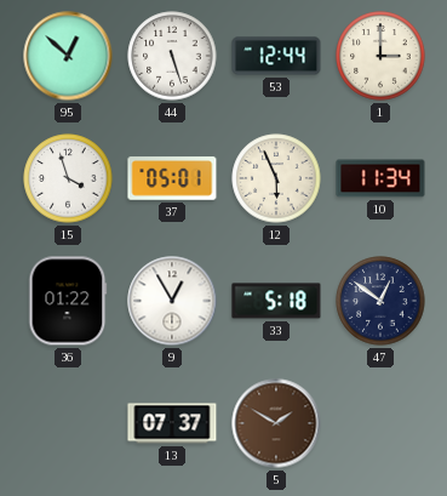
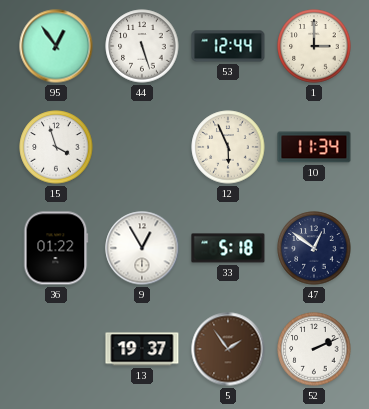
95: 12:52 -> 12:54 (56, 46)
37: 05:01 -> none (172, 178)
13: 07:37 -> 19:37 (142, 349)
5: 1:50 -> 1:54 (228, 349)
52: none -> 2:11 (314, 349)
